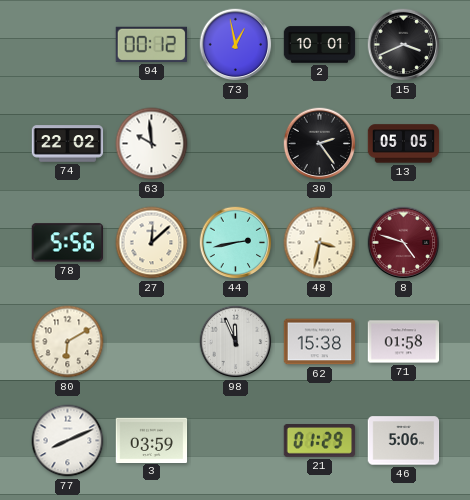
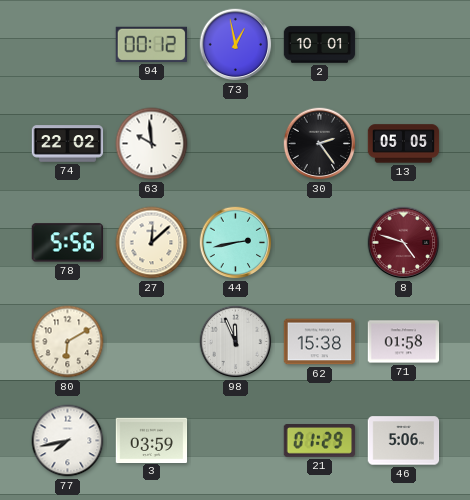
15: 3:41 -> none (404, 45)
48: 3:32 -> none (320, 243)
77: 8:11 -> 7:43 (68, 441)
